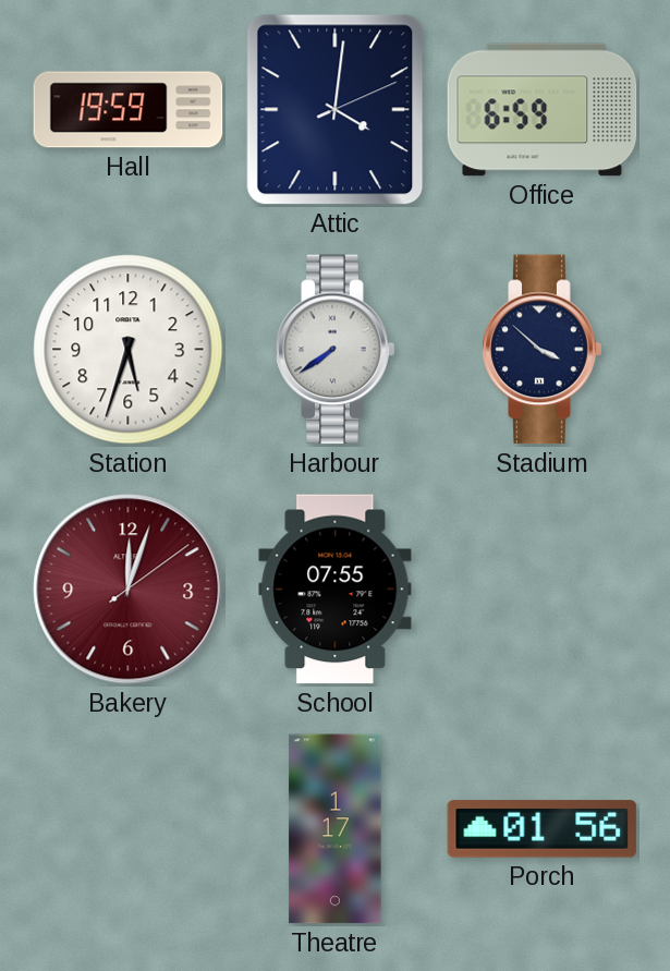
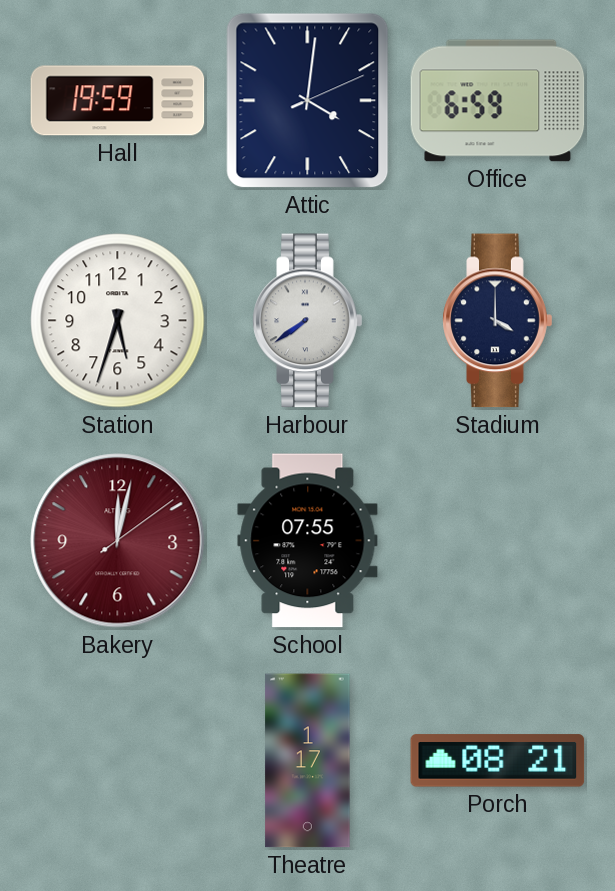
Stadium: 3:52 -> 4:00 (498, 321)
Bakery: 12:03 -> 12:02 (118, 541)
Porch: 01:56 -> 08:21 (498, 761)
